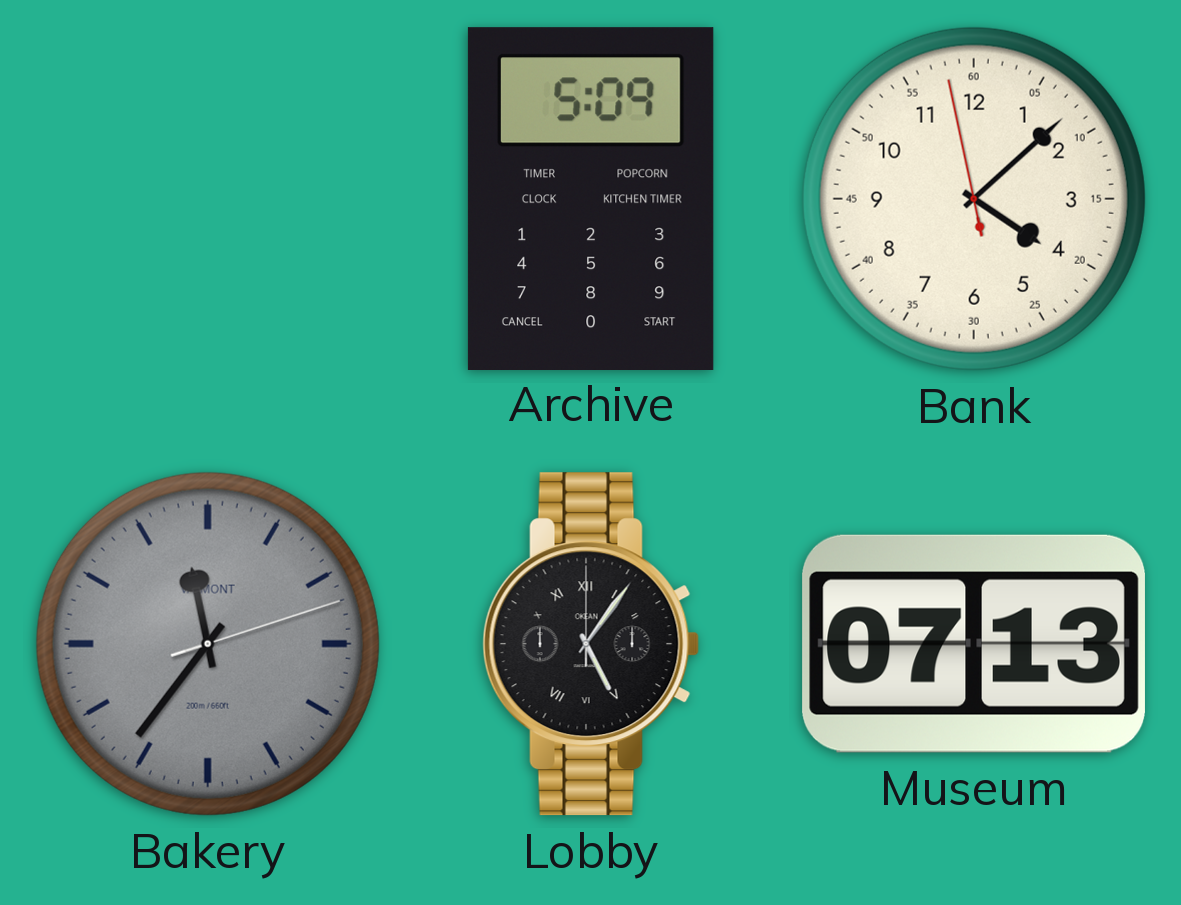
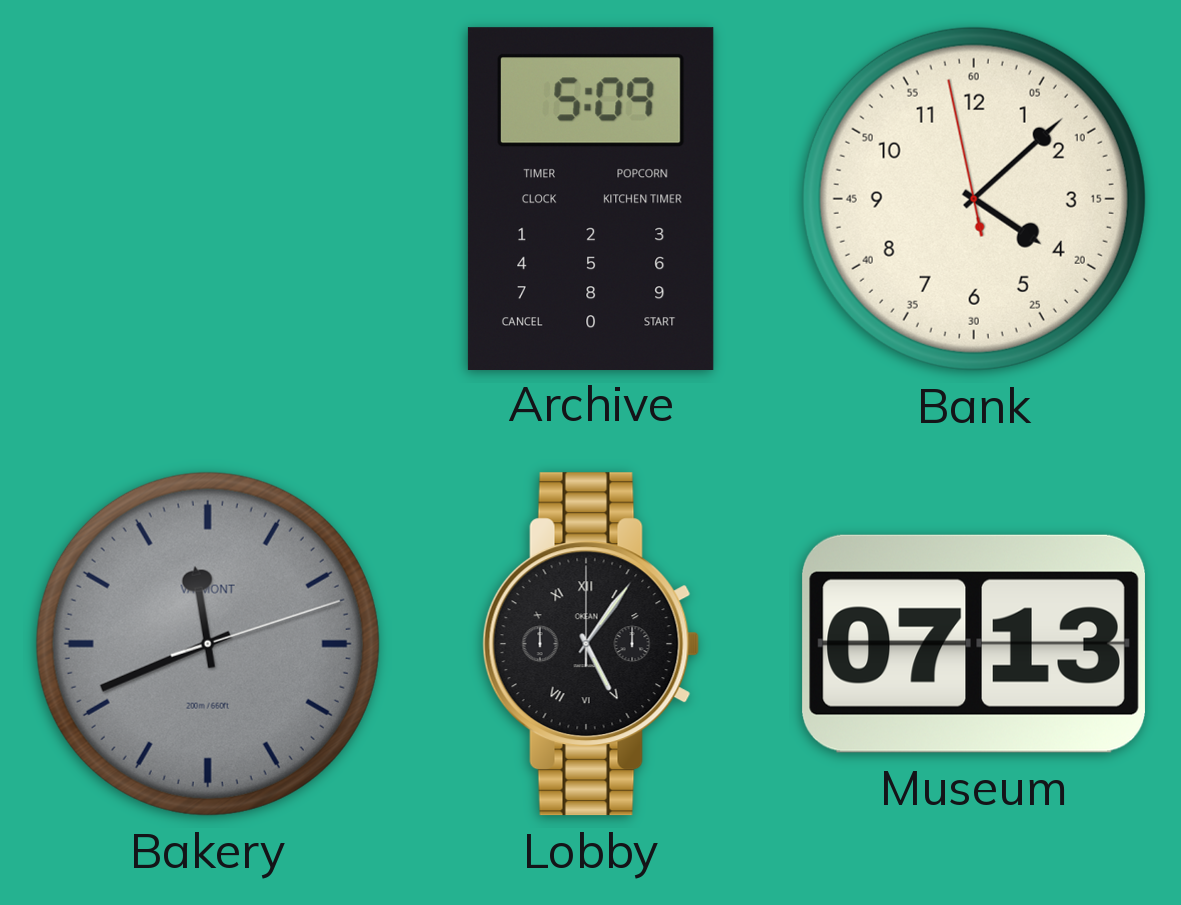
Bakery: 11:36 -> 11:41 (208, 644)
